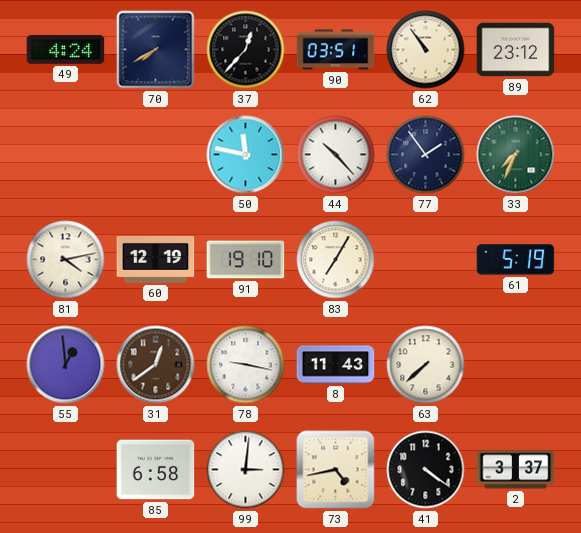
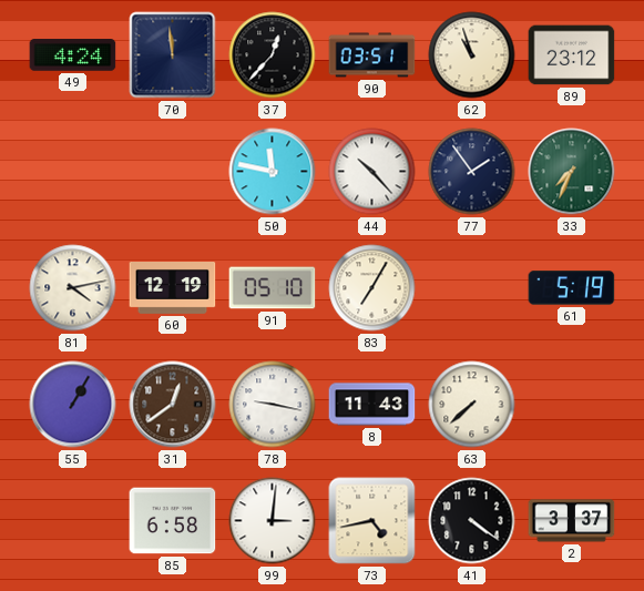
70: 7:40 -> 11:59 (173, 55)
62: 10:54 -> 10:57 (472, 55)
91: 19:10 -> 05:10 (273, 288)
55: 12:59 -> 1:05 (73, 405)
